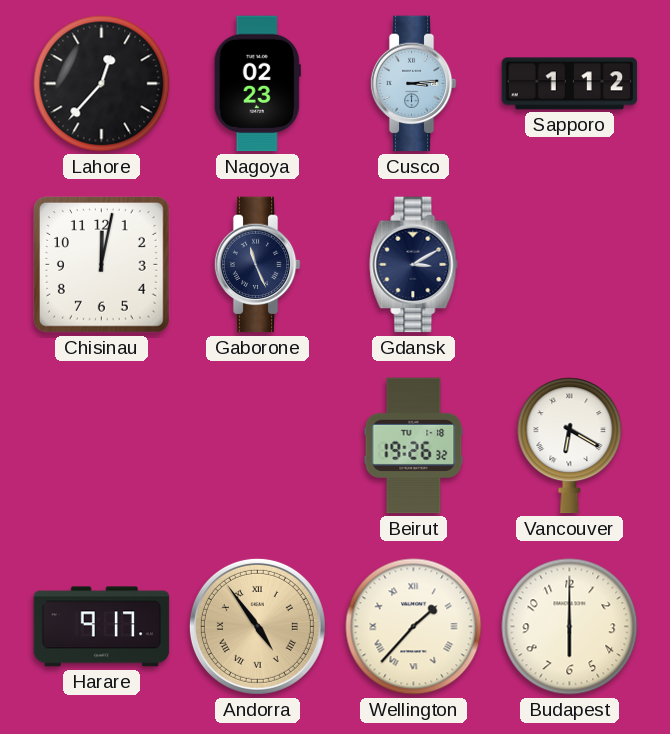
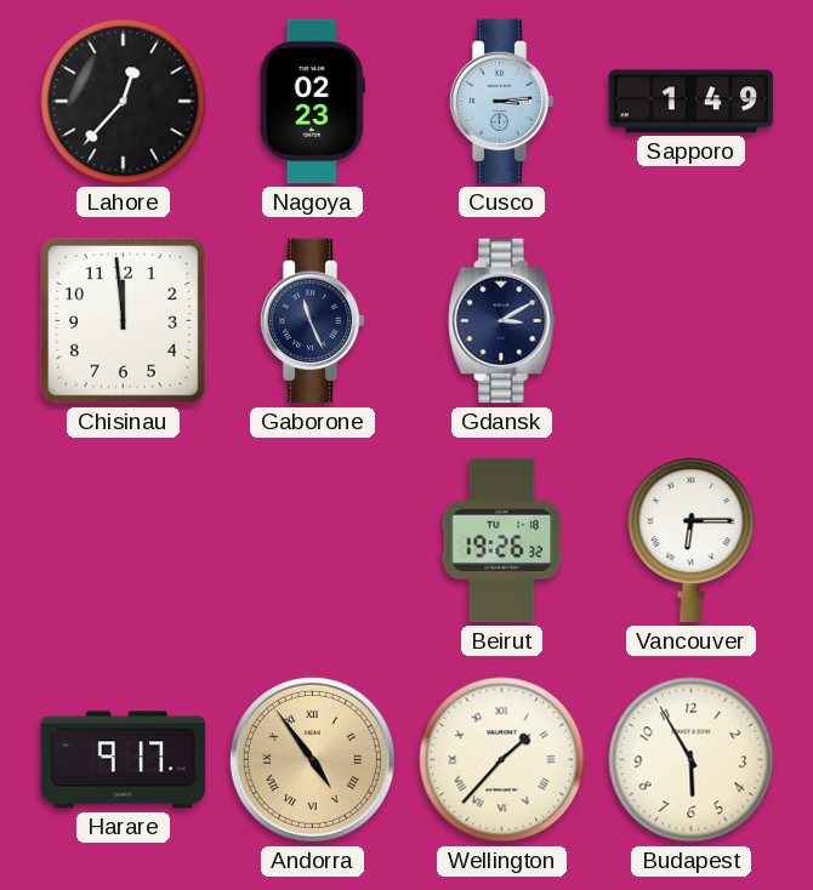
Sapporo: 1:12 -> 1:49 (692, 102)
Chisinau: 12:02 -> 11:59 (124, 321)
Vancouver: 6:20 -> 6:15 (692, 541)
Budapest: 6:00 -> 5:55 (692, 760)
